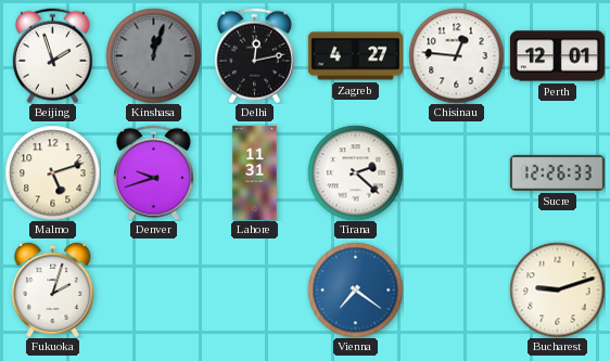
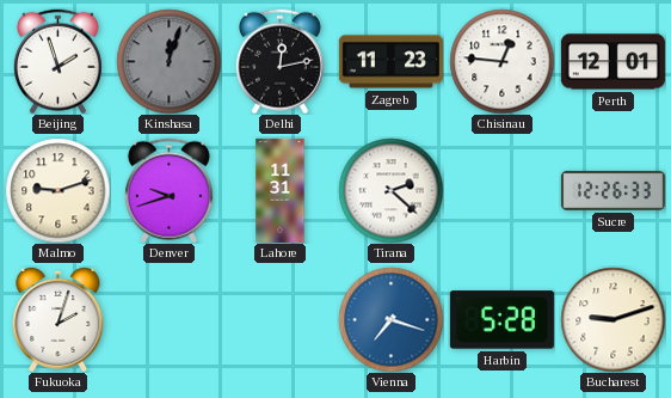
Zagreb: 4:27 -> 11:23 (390, 62)
Malmo: 5:12 -> 9:12 (57, 190)
Vienna: 7:21 -> 7:18 (390, 319)
Harbin: none -> 5:28 (501, 320)
